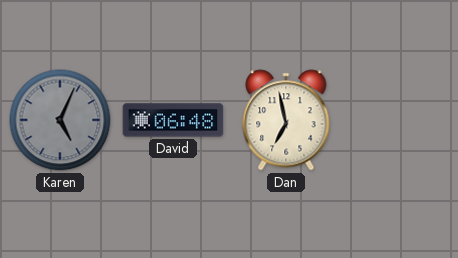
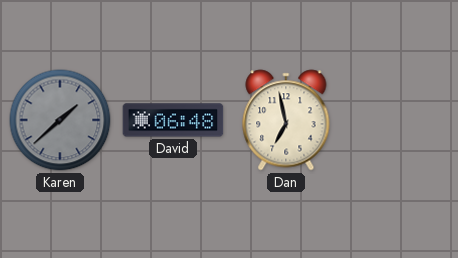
Karen: 5:04 -> 1:38 (60, 120)
